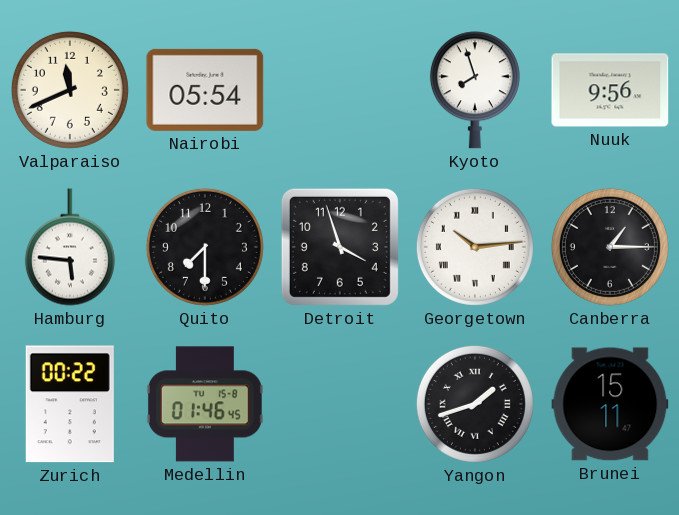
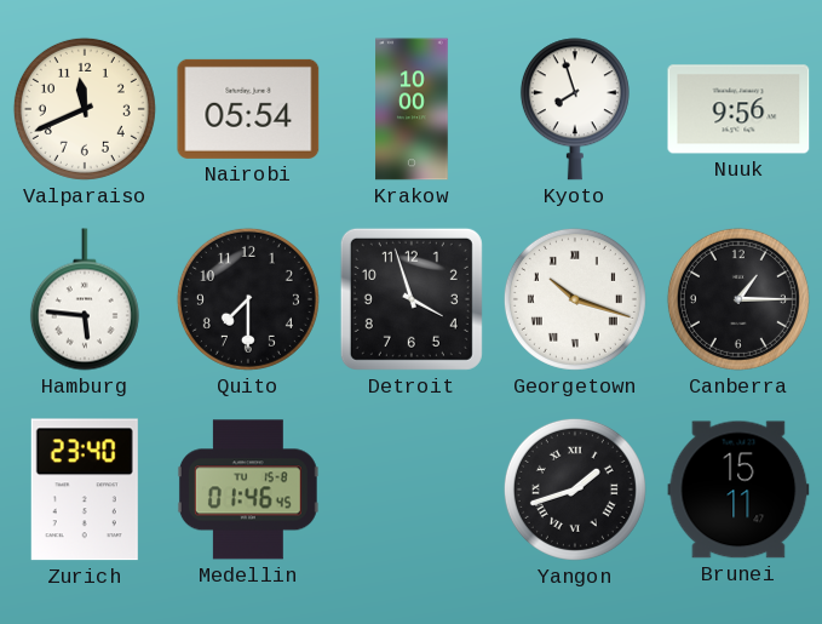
Krakow: none -> 10:00 (412, 109)
Georgetown: 10:14 -> 10:18 (575, 299)
Zurich: 00:22 -> 23:40 (85, 490)
